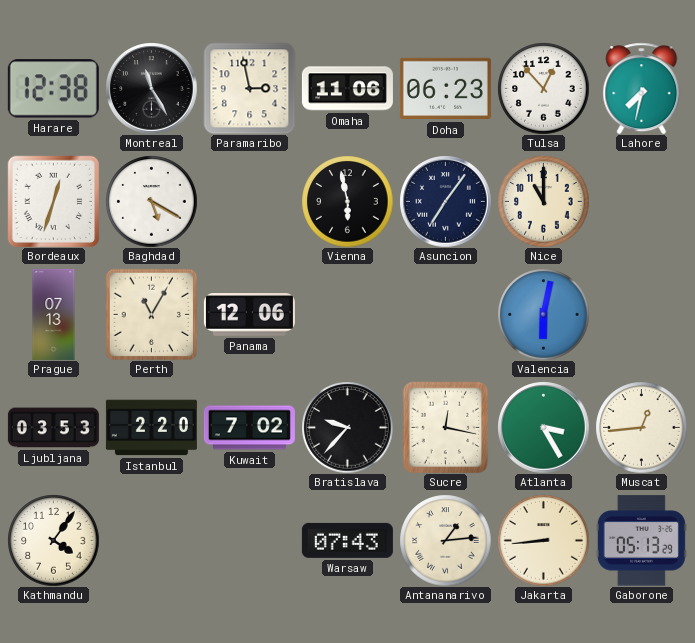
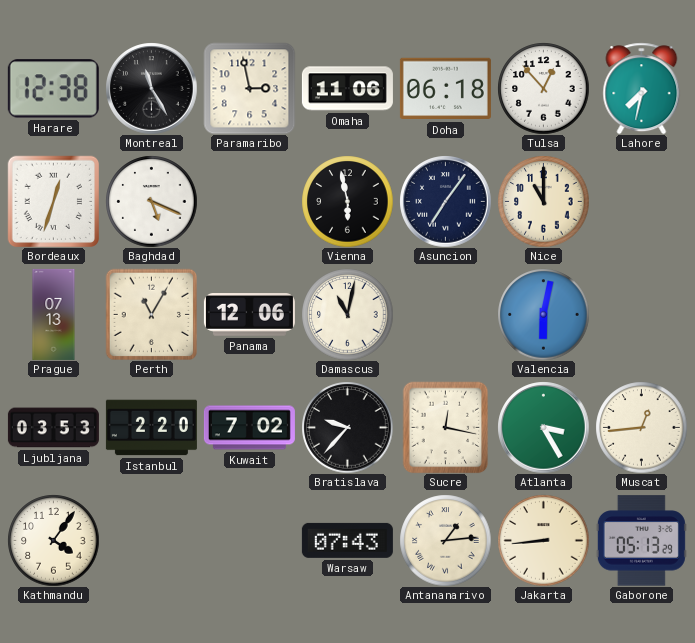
Doha: 06:23 -> 06:18 (445, 89)
Baghdad: 5:20 -> 5:19 (151, 201)
Damascus: none -> 11:02 (347, 314)
